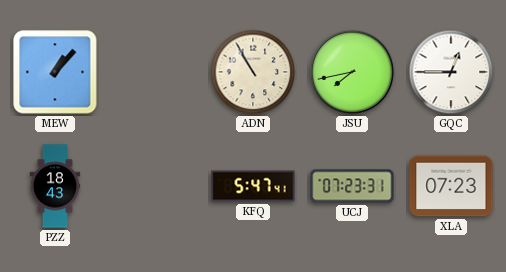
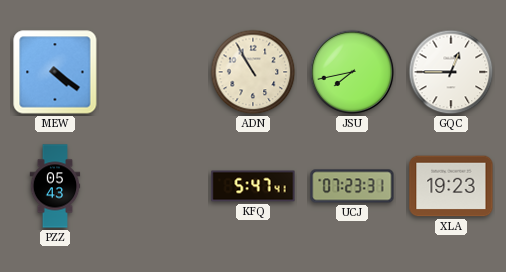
MEW: 1:07 -> 4:21 (55, 72)
PZZ: 18:43 -> 05:43 (55, 186)
XLA: 07:23 -> 19:23 (451, 186)
